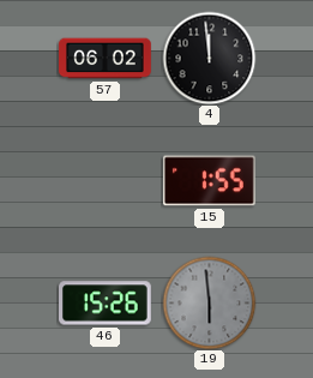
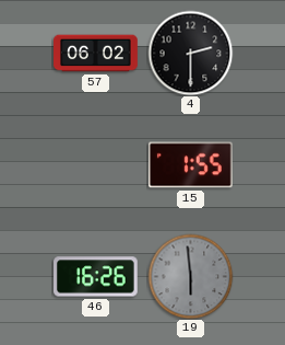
4: 11:59 -> 2:30 (190, 53)
46: 15:26 -> 16:26 (96, 277)
